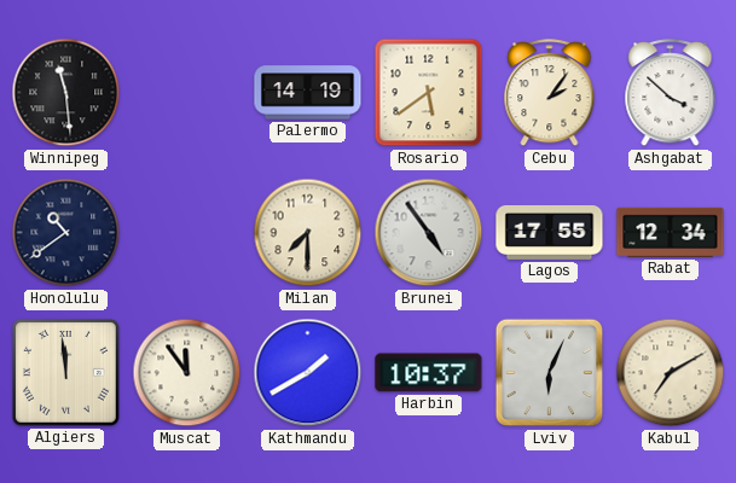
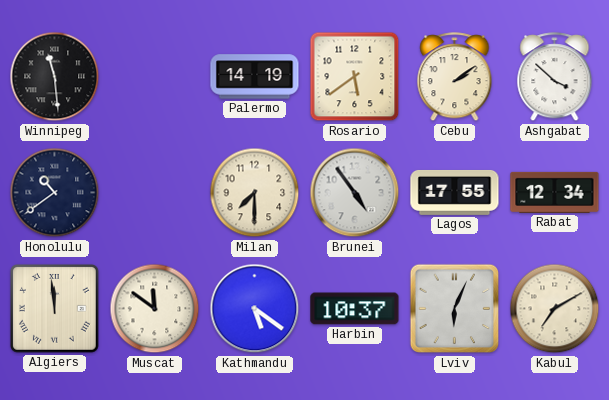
Cebu: 2:06 -> 2:09 (455, 77)
Muscat: 11:54 -> 11:51 (155, 309)
Kathmandu: 1:40 -> 5:21 (255, 309)
